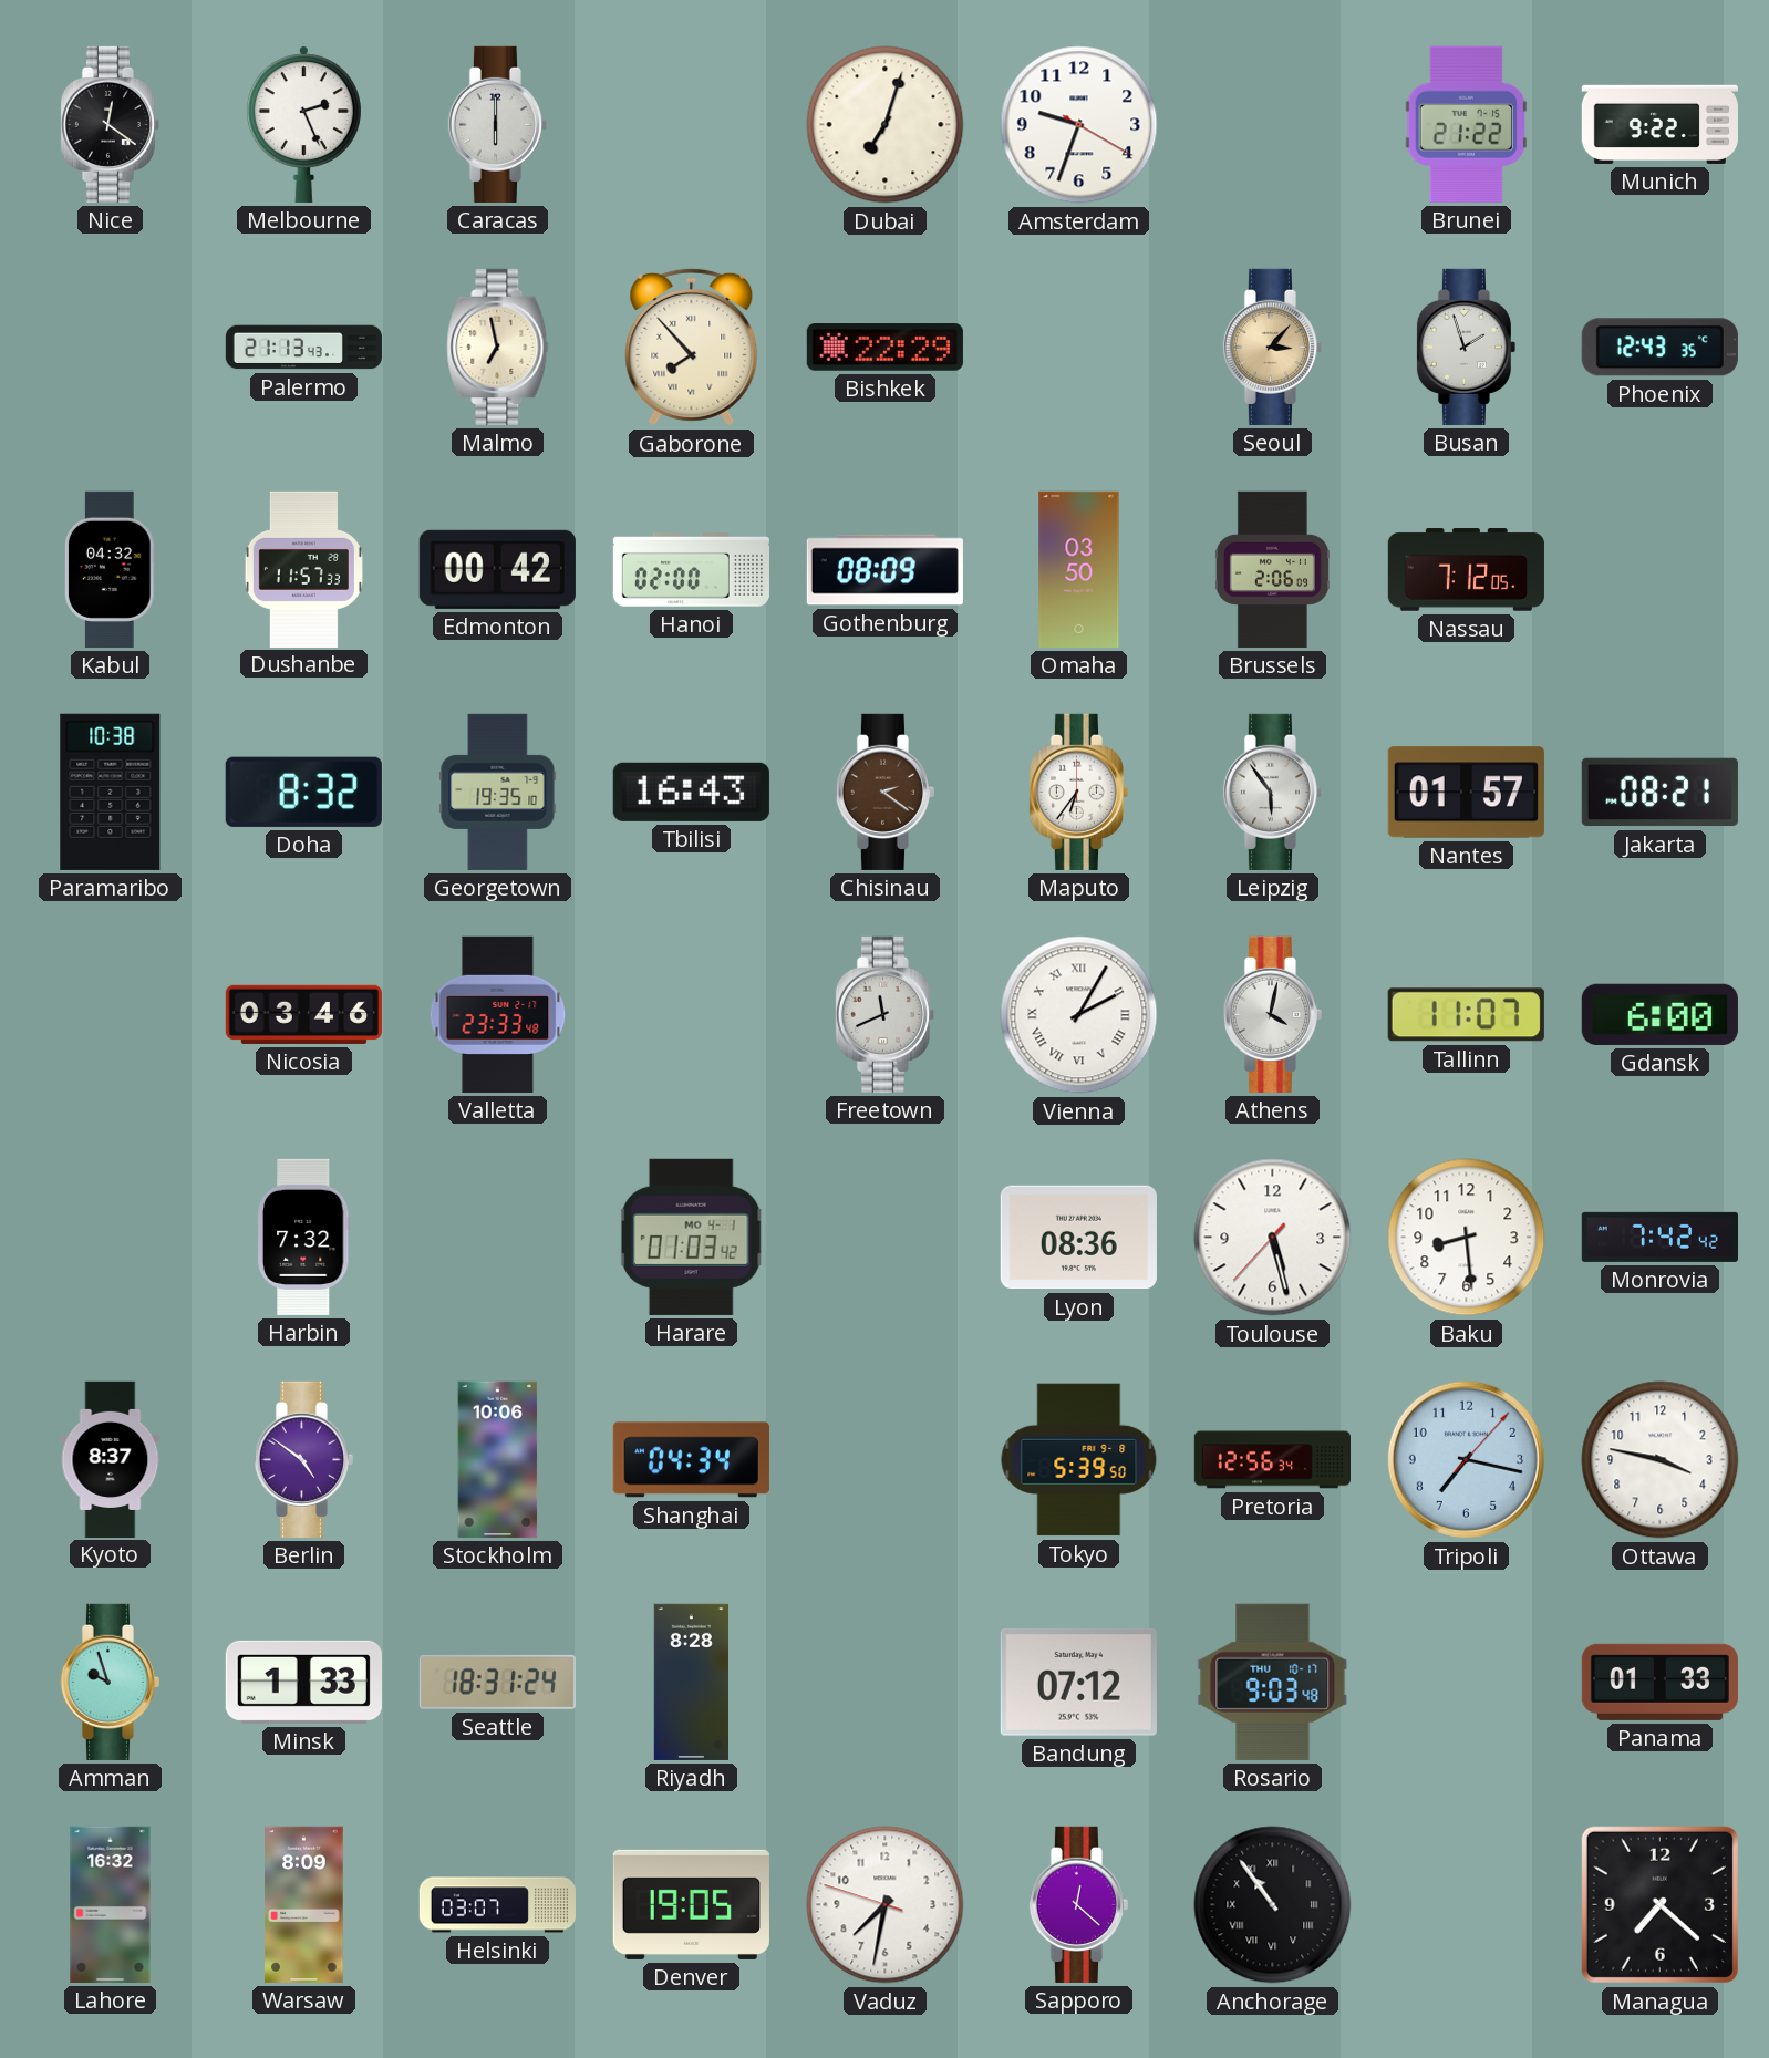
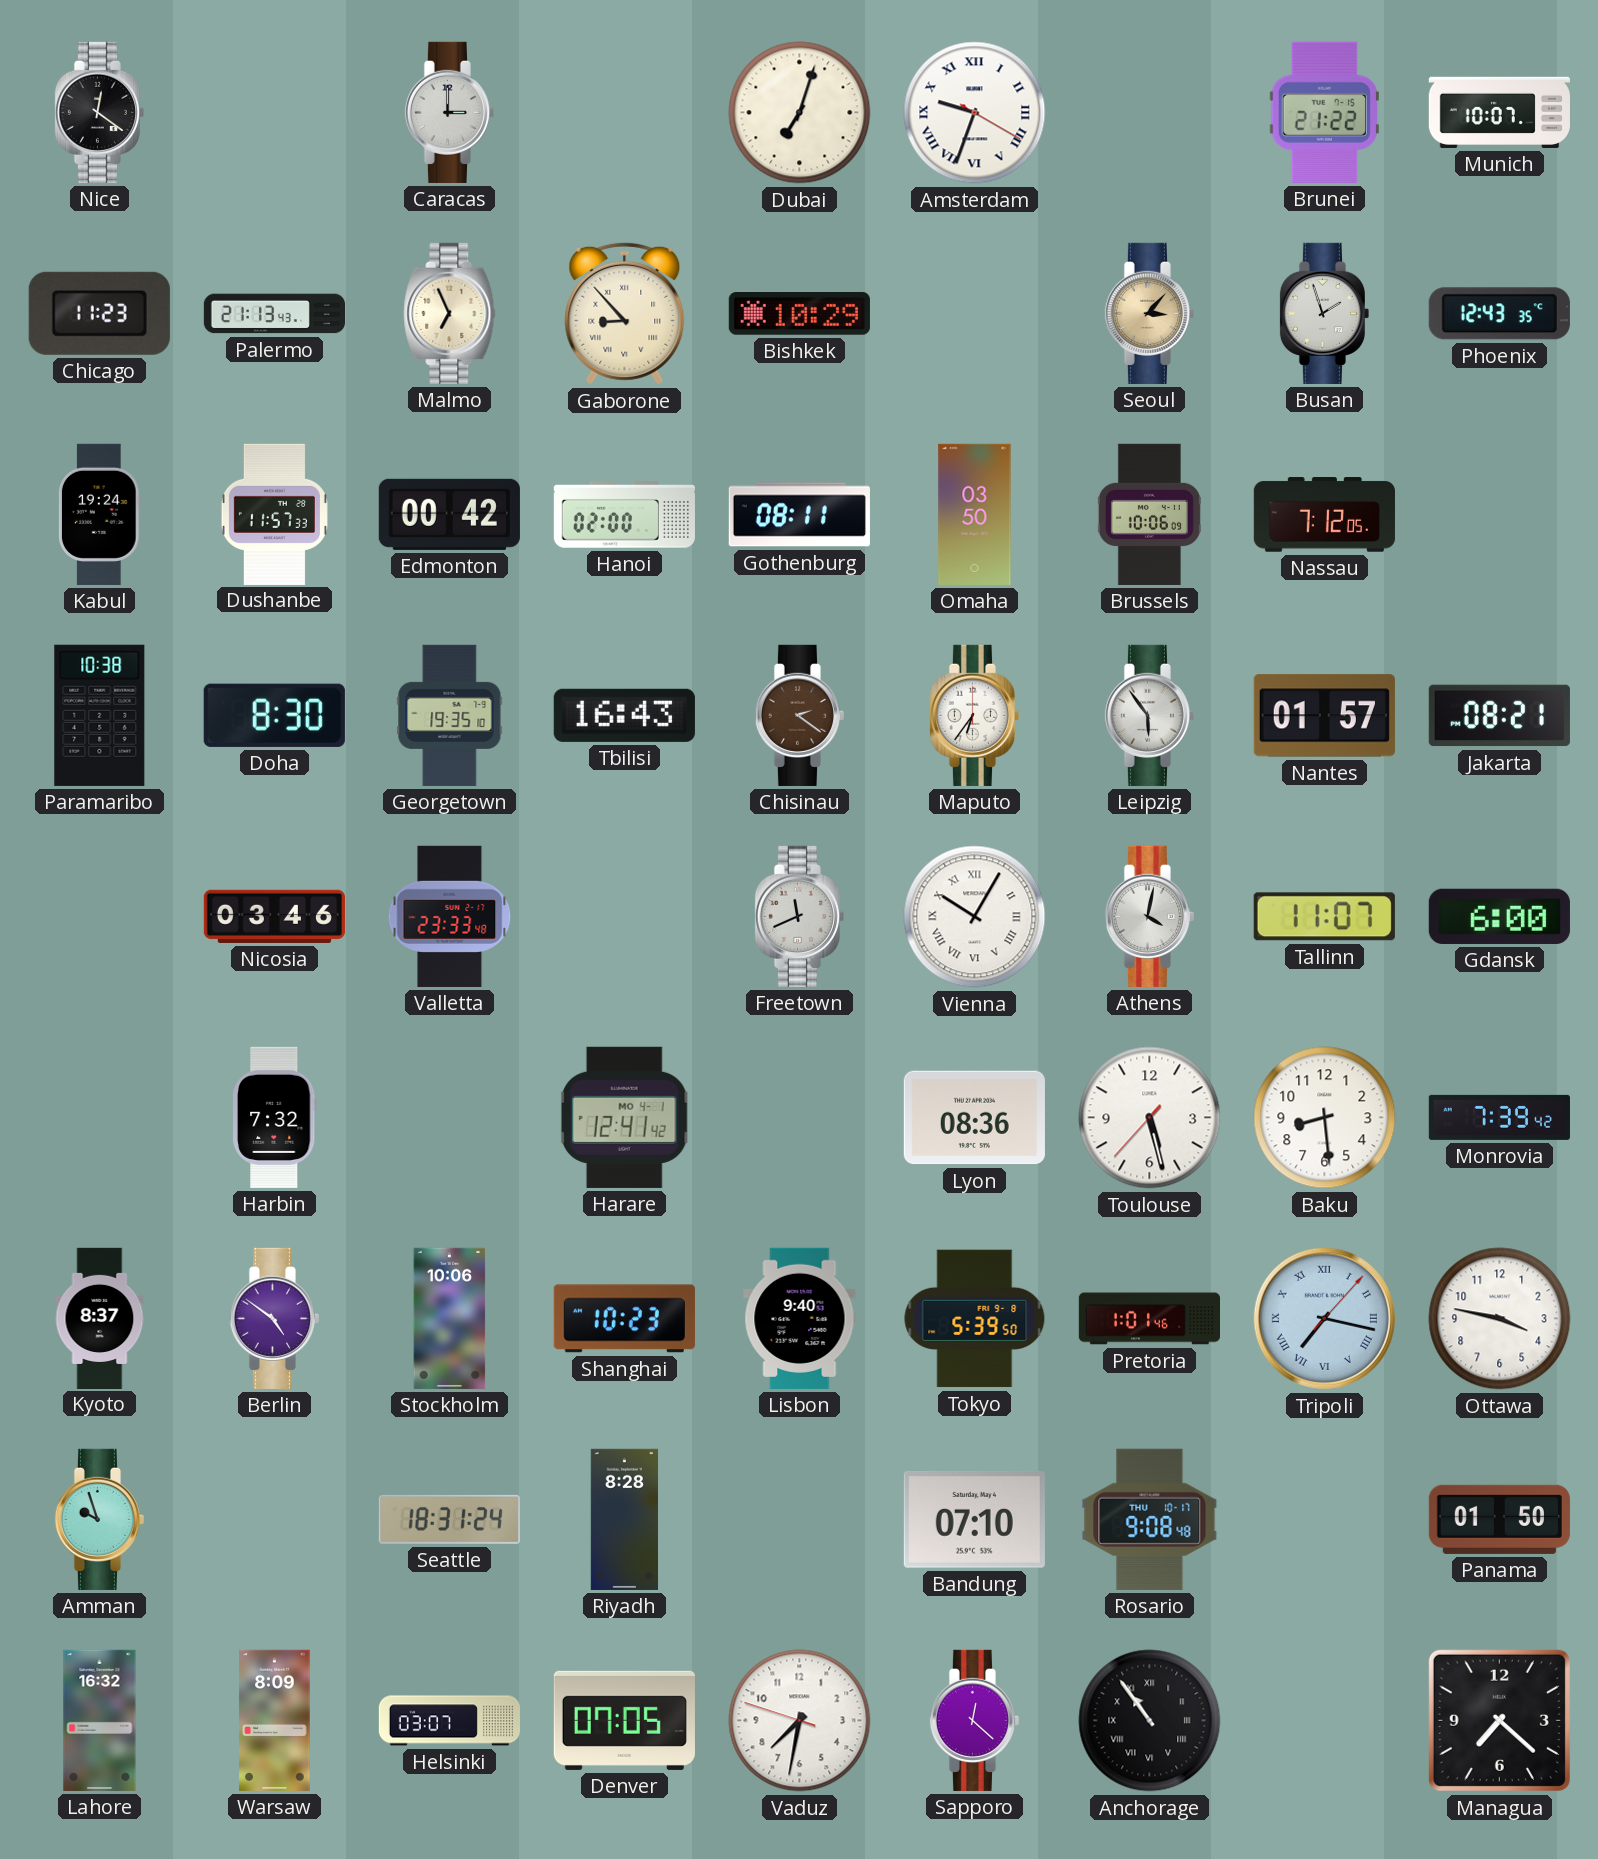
Melbourne: 2:26 -> none (303, 124)
Caracas: 6:00 -> 3:00 (449, 112)
Amsterdam numerals: Arabic -> Roman (975, 113)
Munich: 9:22 -> 10:07 (1499, 112)
Chicago: none -> 11:23 (99, 313)
Malmo: 6:58 -> 6:56 (450, 313)
Gaborone: 7:53 -> 8:53 (625, 313)
Bishkek: 22:29 -> 10:29 (799, 314)
Kabul: 04:32 -> 19:24 (99, 514)
Gothenburg: 08:09 -> 08:11 (799, 515)
Brussels: 2:06 -> 10:06 (1149, 514)
Doha: 8:32 -> 8:30 (274, 715)
Vienna: 2:05 -> 10:05 (975, 917)
Harare: 01:03 -> 12:41 (624, 1117)
Monrovia: 7:42 -> 7:39 (1499, 1117)
Shanghai: 04:34 -> 10:23 (624, 1319)
Lisbon: none -> 9:40 (800, 1318)
Pretoria: 12:56 -> 1:01 (1149, 1319)
Tripoli numerals: Arabic -> Roman (1324, 1318)
Minsk: 1:33 -> none (303, 1682)
Bandung: 07:12 -> 07:10 (974, 1519)
Rosario: 9:03 -> 9:08 (1150, 1519)
Panama: 01:33 -> 01:50 (1499, 1519)
Denver: 19:05 -> 07:05 (624, 1720)
